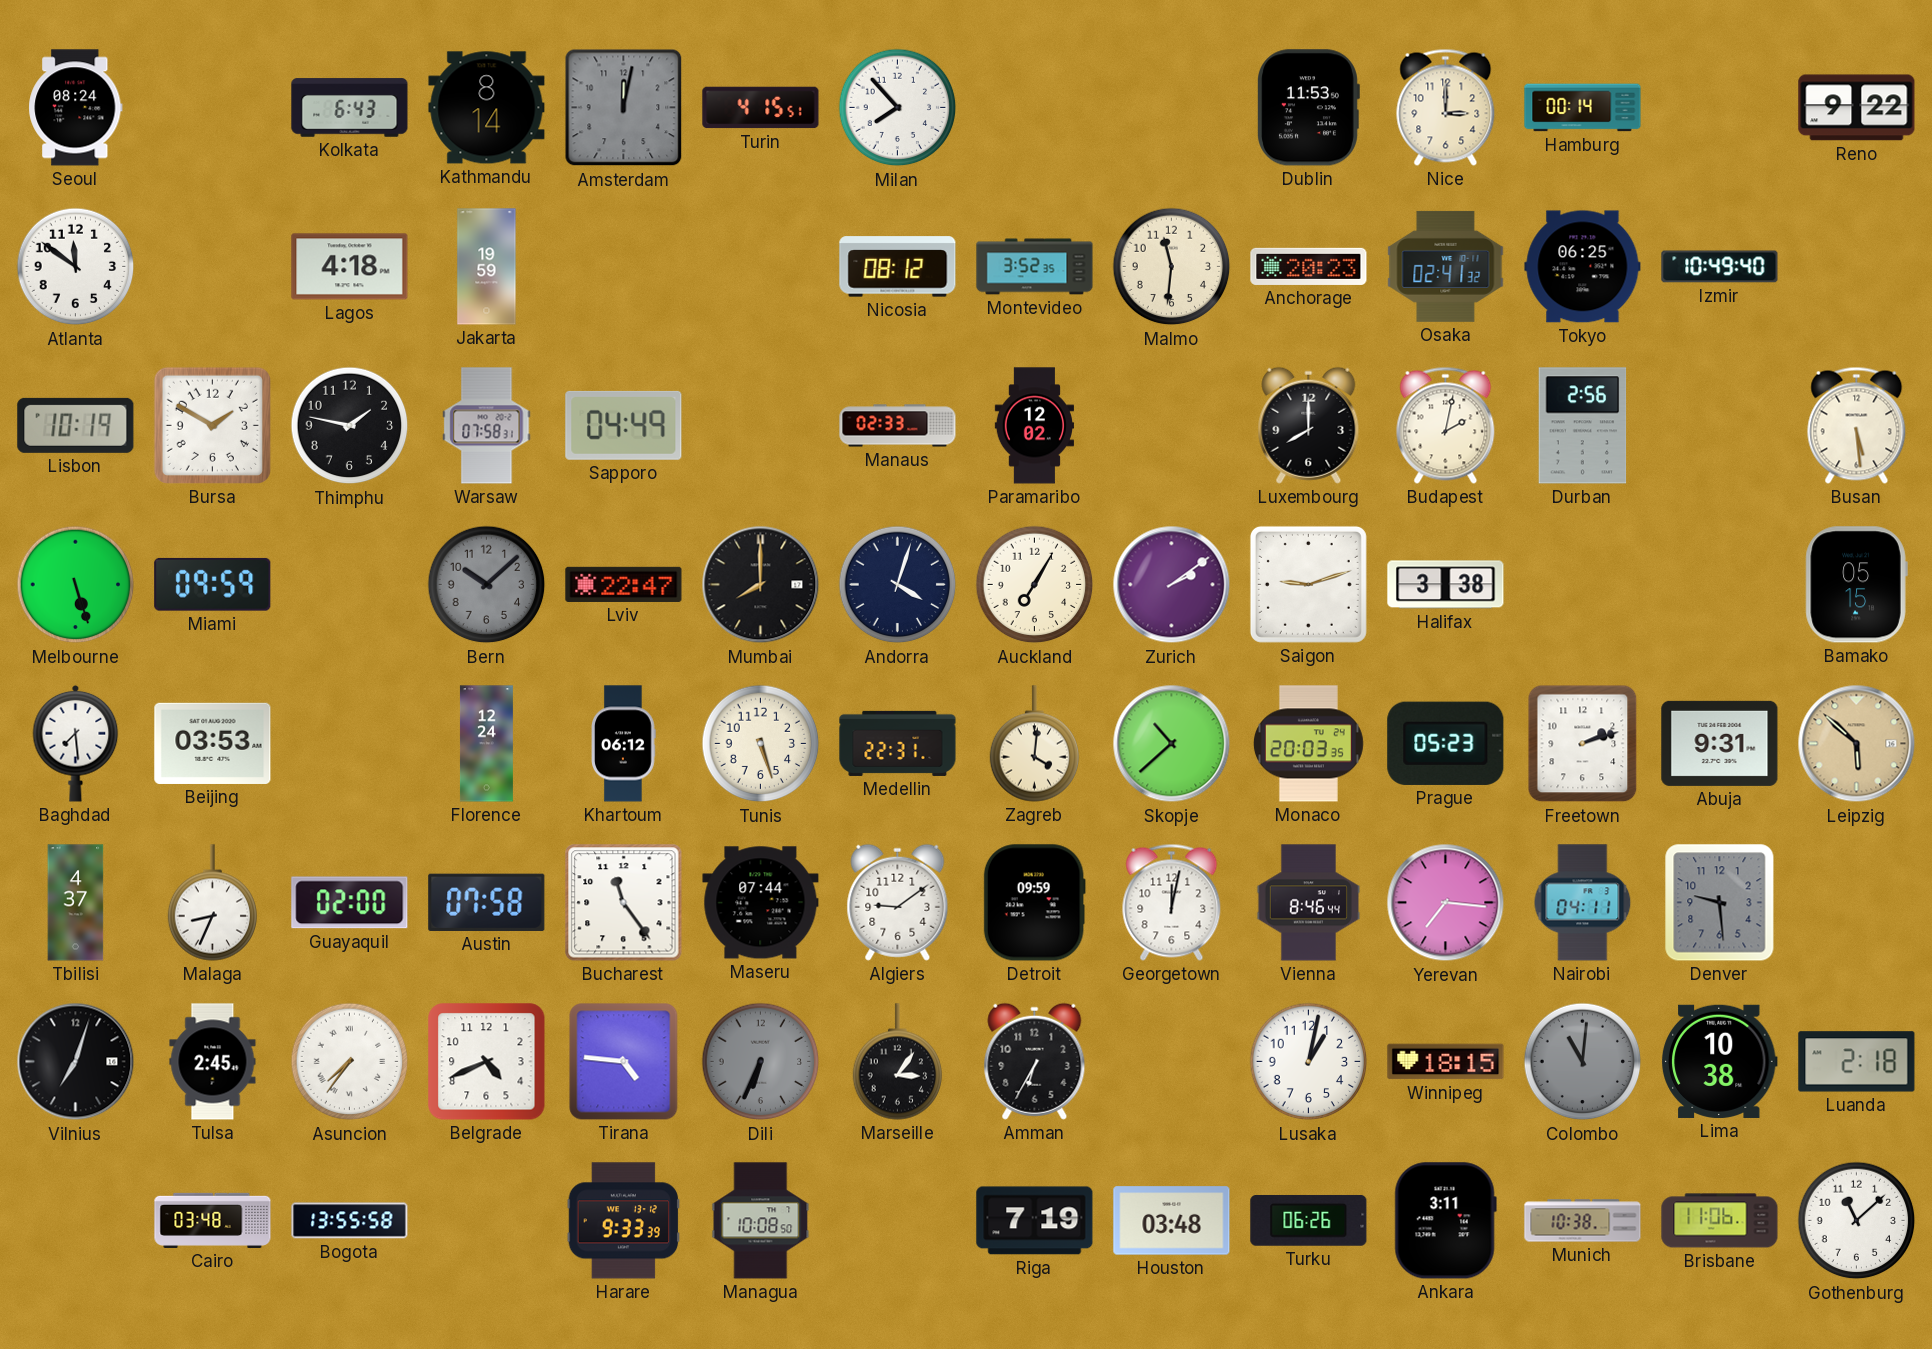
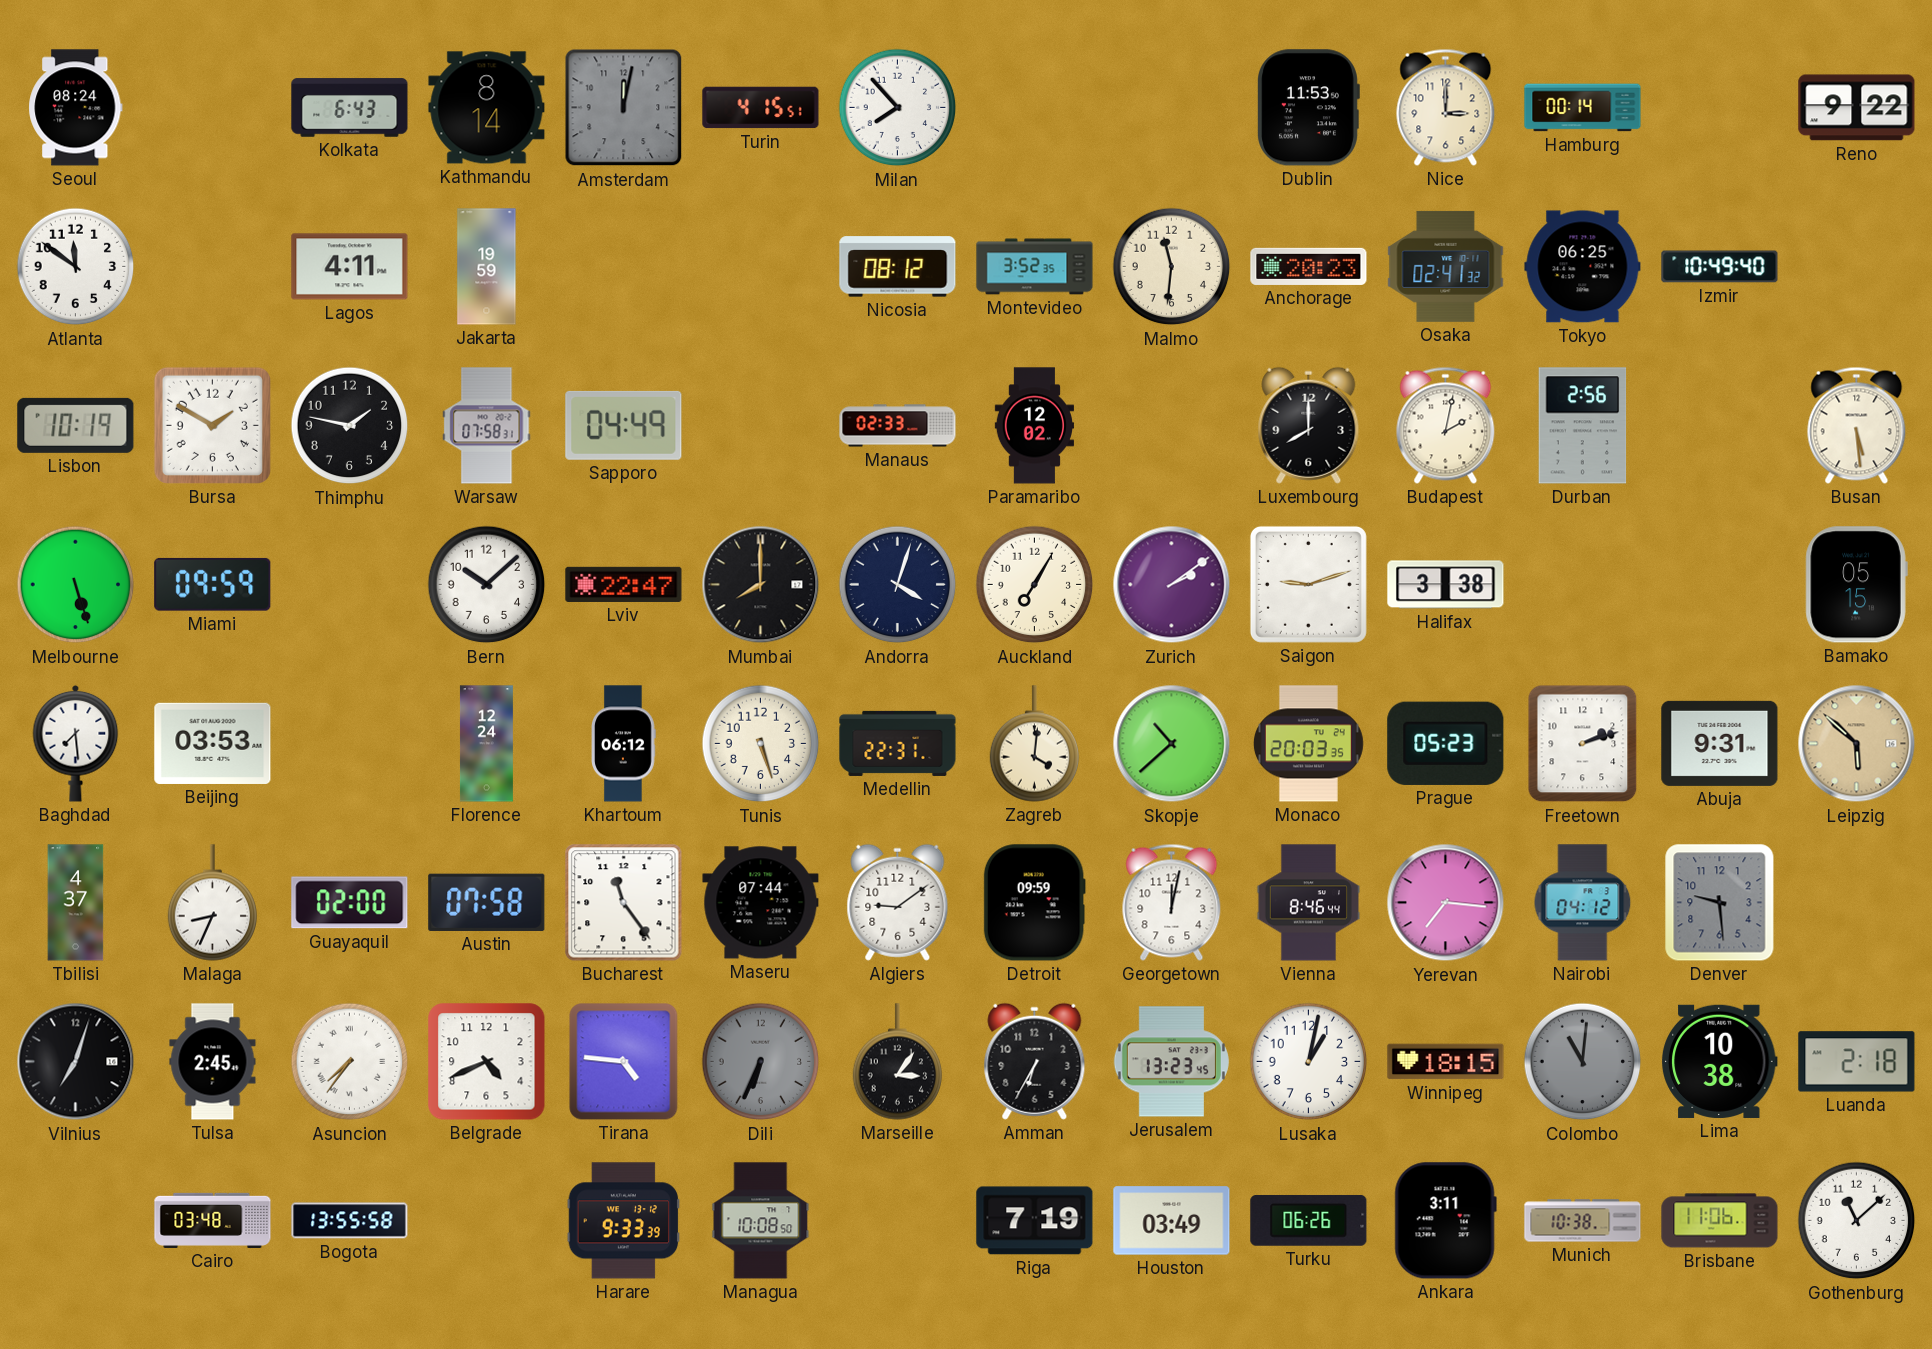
Lagos: 4:18 -> 4:11 (350, 267)
Bern dial: grey -> white (487, 585)
Nairobi: 04:11 -> 04:12 (1583, 903)
Jerusalem: none -> 13:23 (1171, 1062)
Houston: 03:48 -> 03:49 (1172, 1221)
